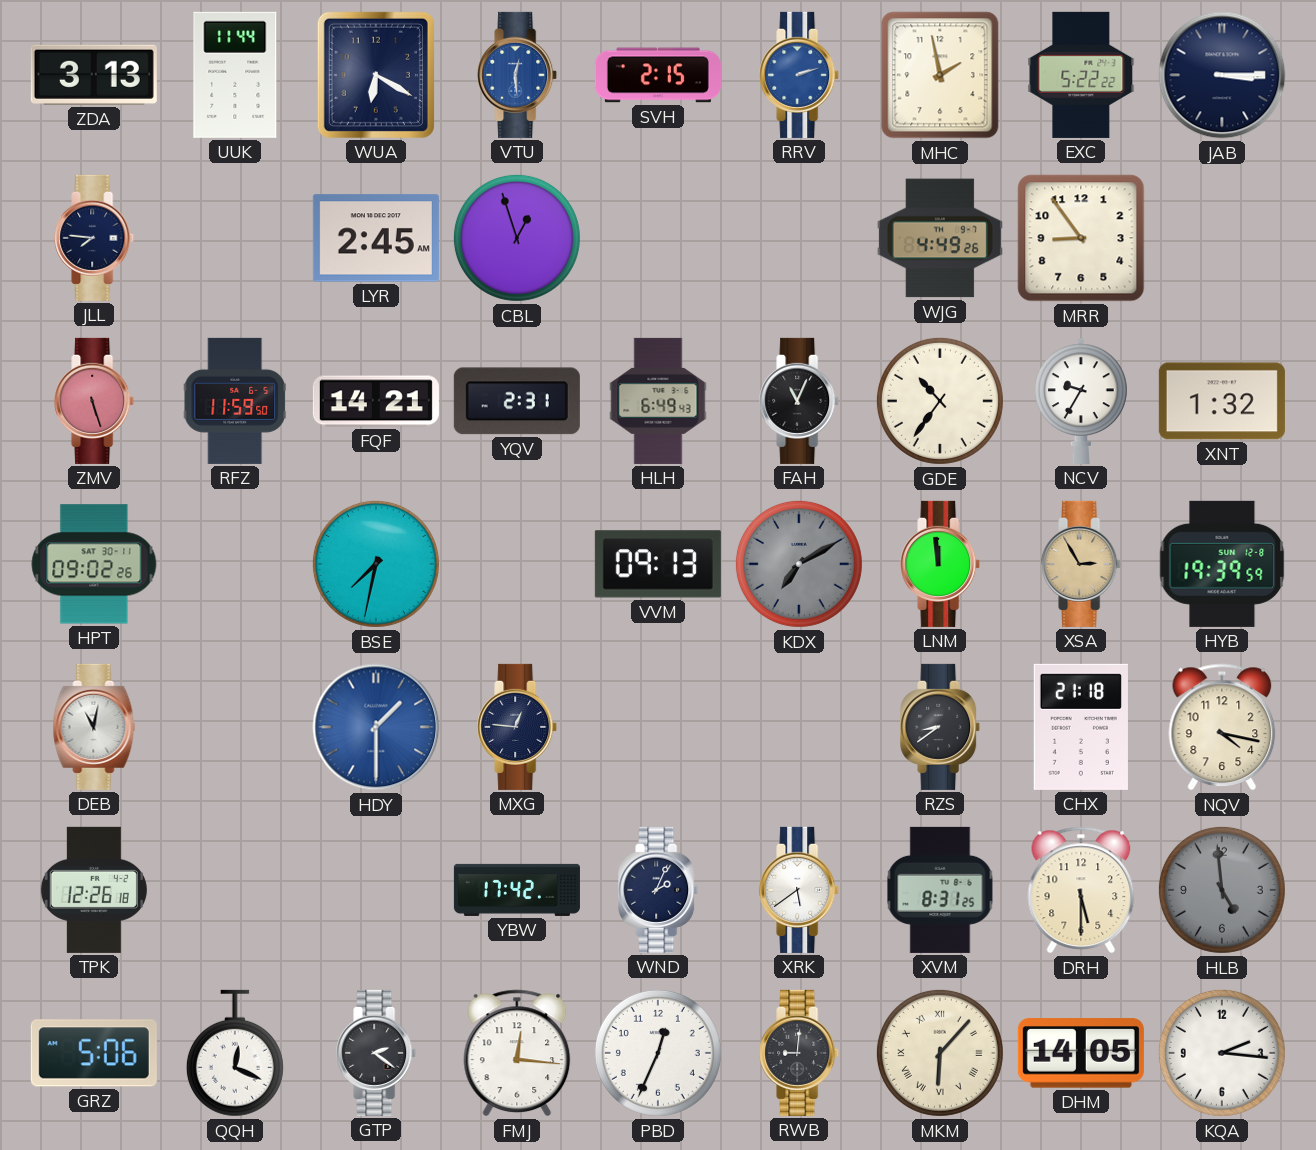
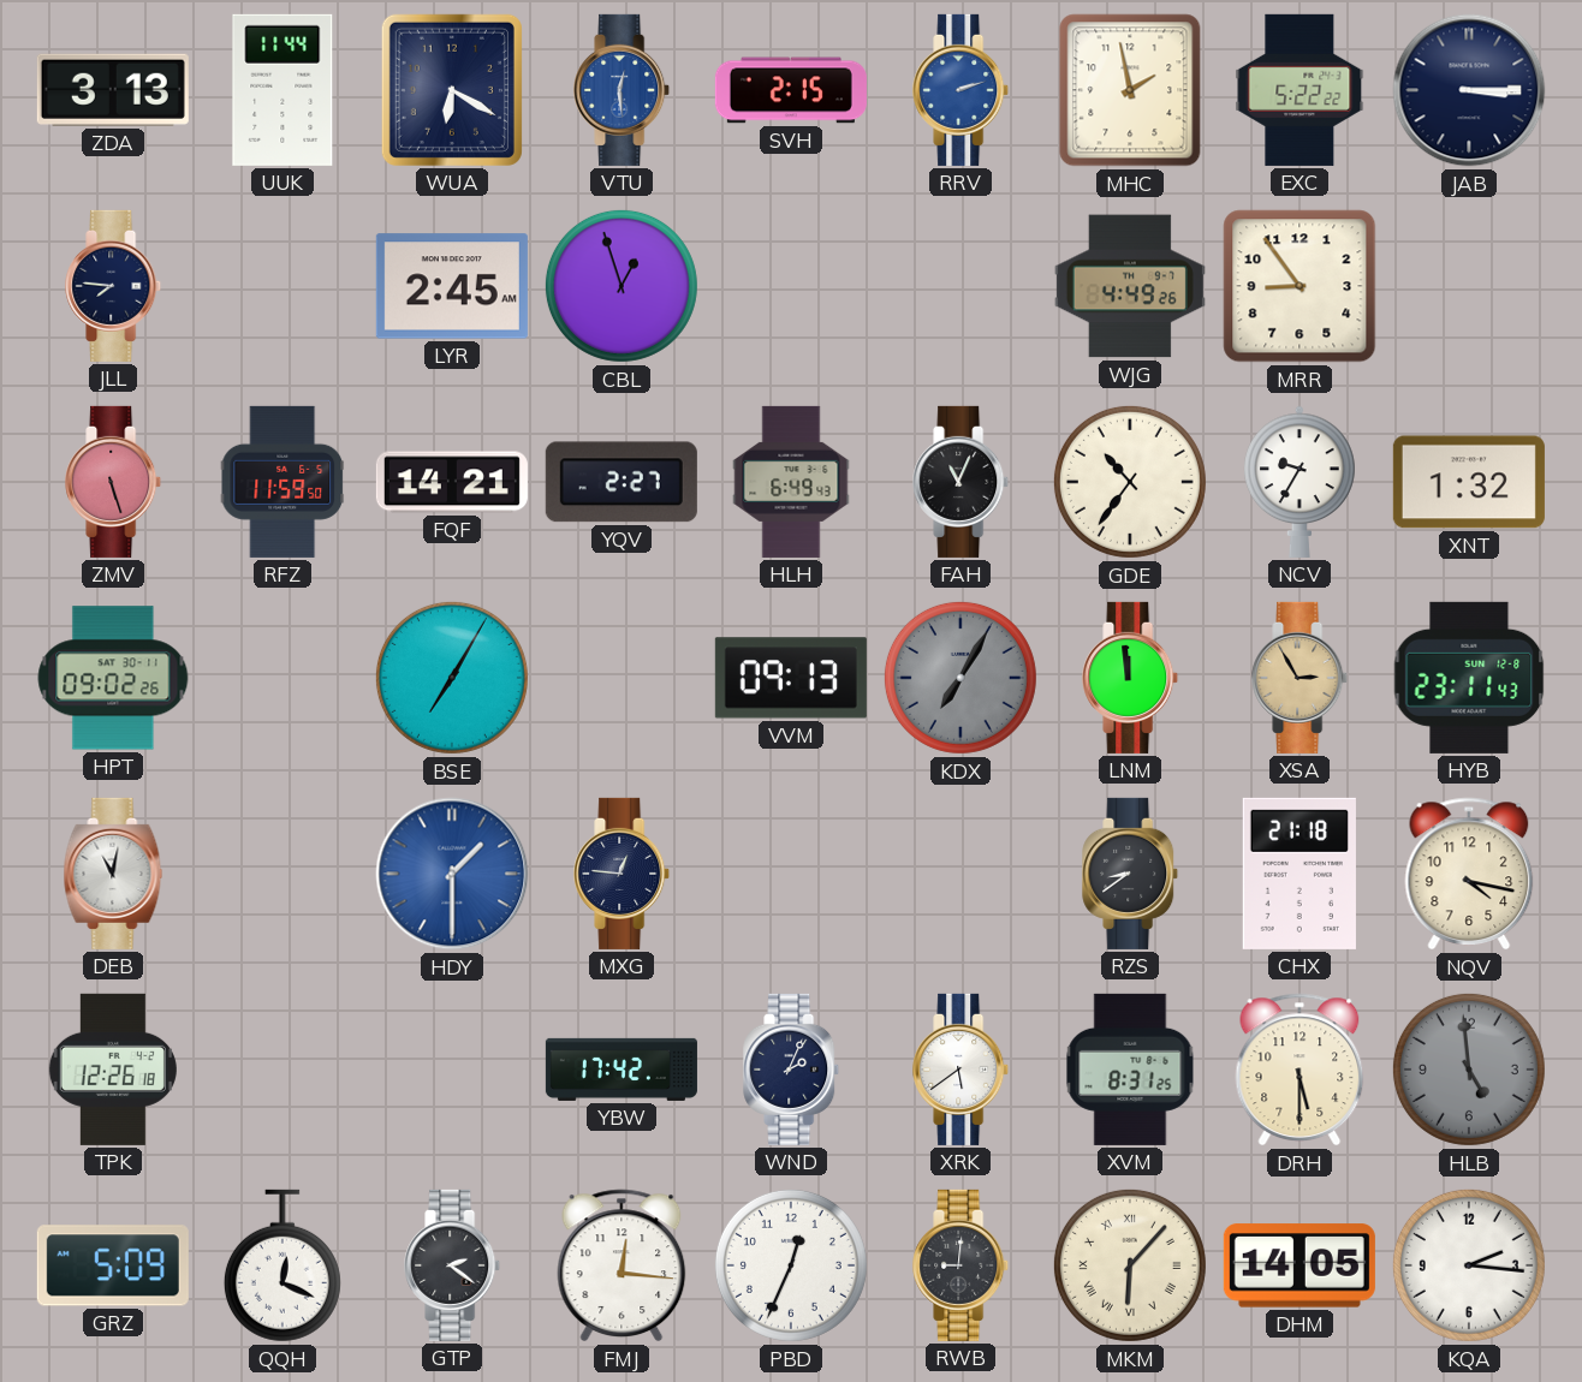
YQV: 2:31 -> 2:27 (621, 482)
BSE: 7:32 -> 7:05 (452, 678)
KDX: 7:10 -> 7:05 (960, 678)
HYB: 19:39 -> 23:11 (1469, 678)
GRZ: 5:06 -> 5:09 (113, 1265)
